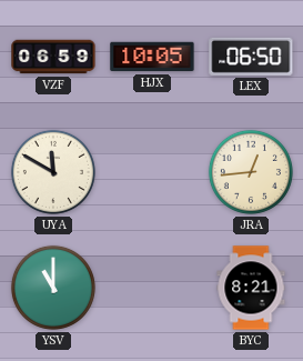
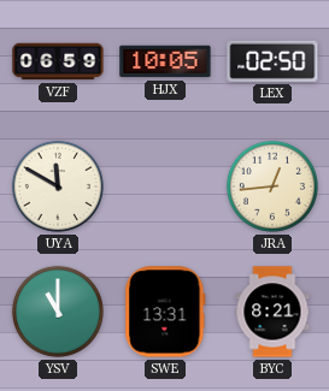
LEX: 06:50 -> 02:50 (272, 61)
SWE: none -> 13:31 (165, 312)
